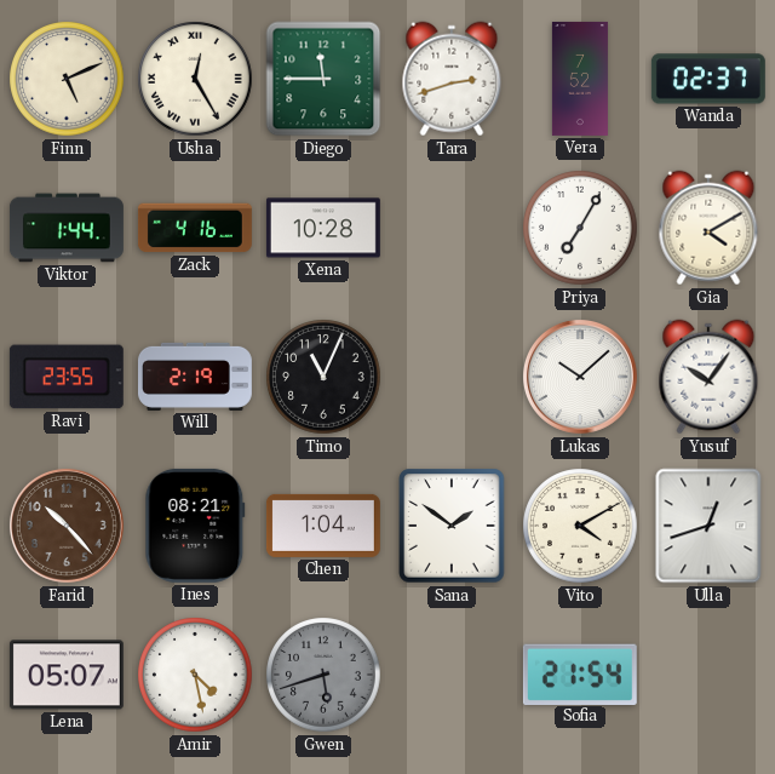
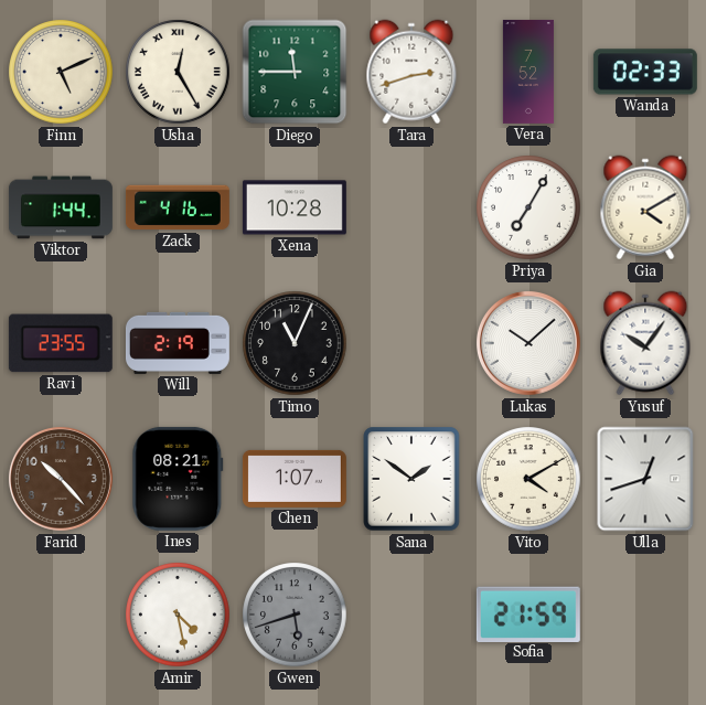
Wanda: 02:37 -> 02:33 (645, 72)
Chen: 1:04 -> 1:07 (295, 479)
Lena: 05:07 -> none (67, 675)
Sofia: 21:54 -> 21:59 (528, 613)
